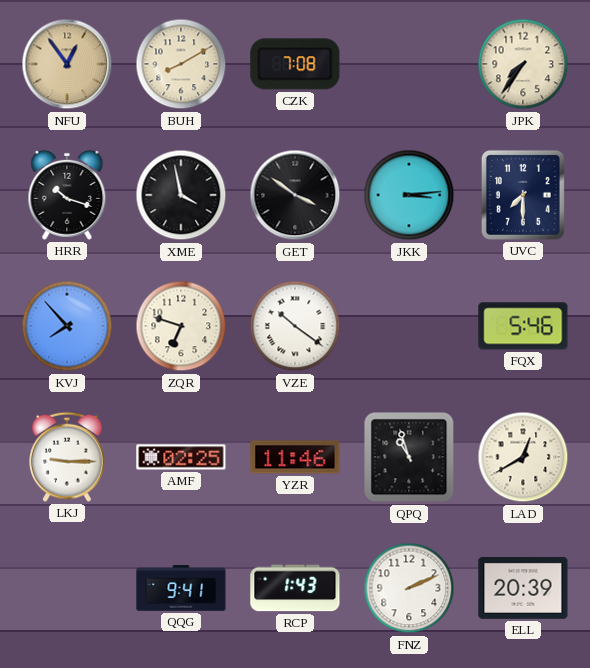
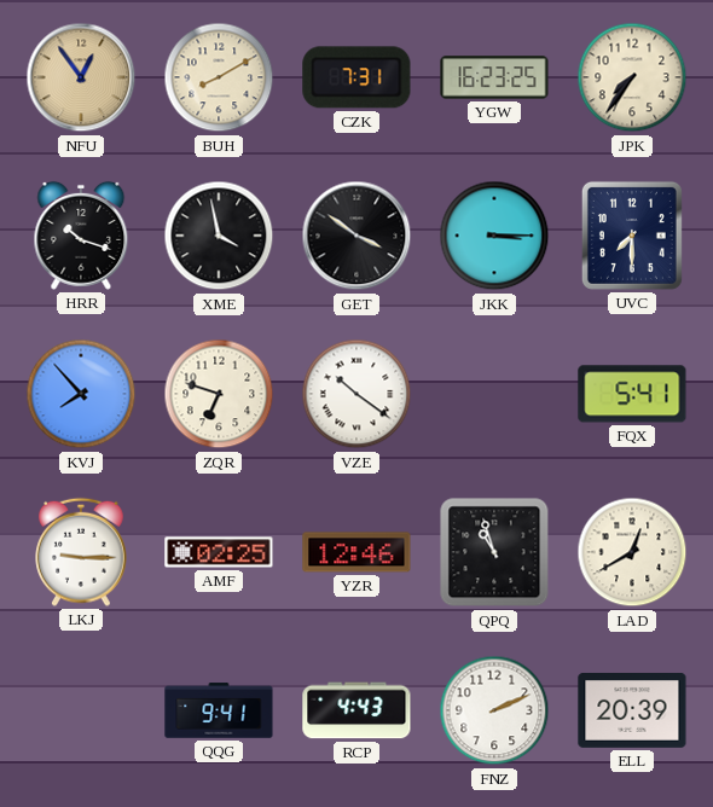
CZK: 7:08 -> 7:31 (356, 77)
YGW: none -> 16:23 (494, 77)
JKK: 3:14 -> 3:15 (494, 236)
FQX: 5:46 -> 5:41 (632, 394)
YZR: 11:46 -> 12:46 (356, 552)
RCP: 1:43 -> 4:43 (356, 710)
